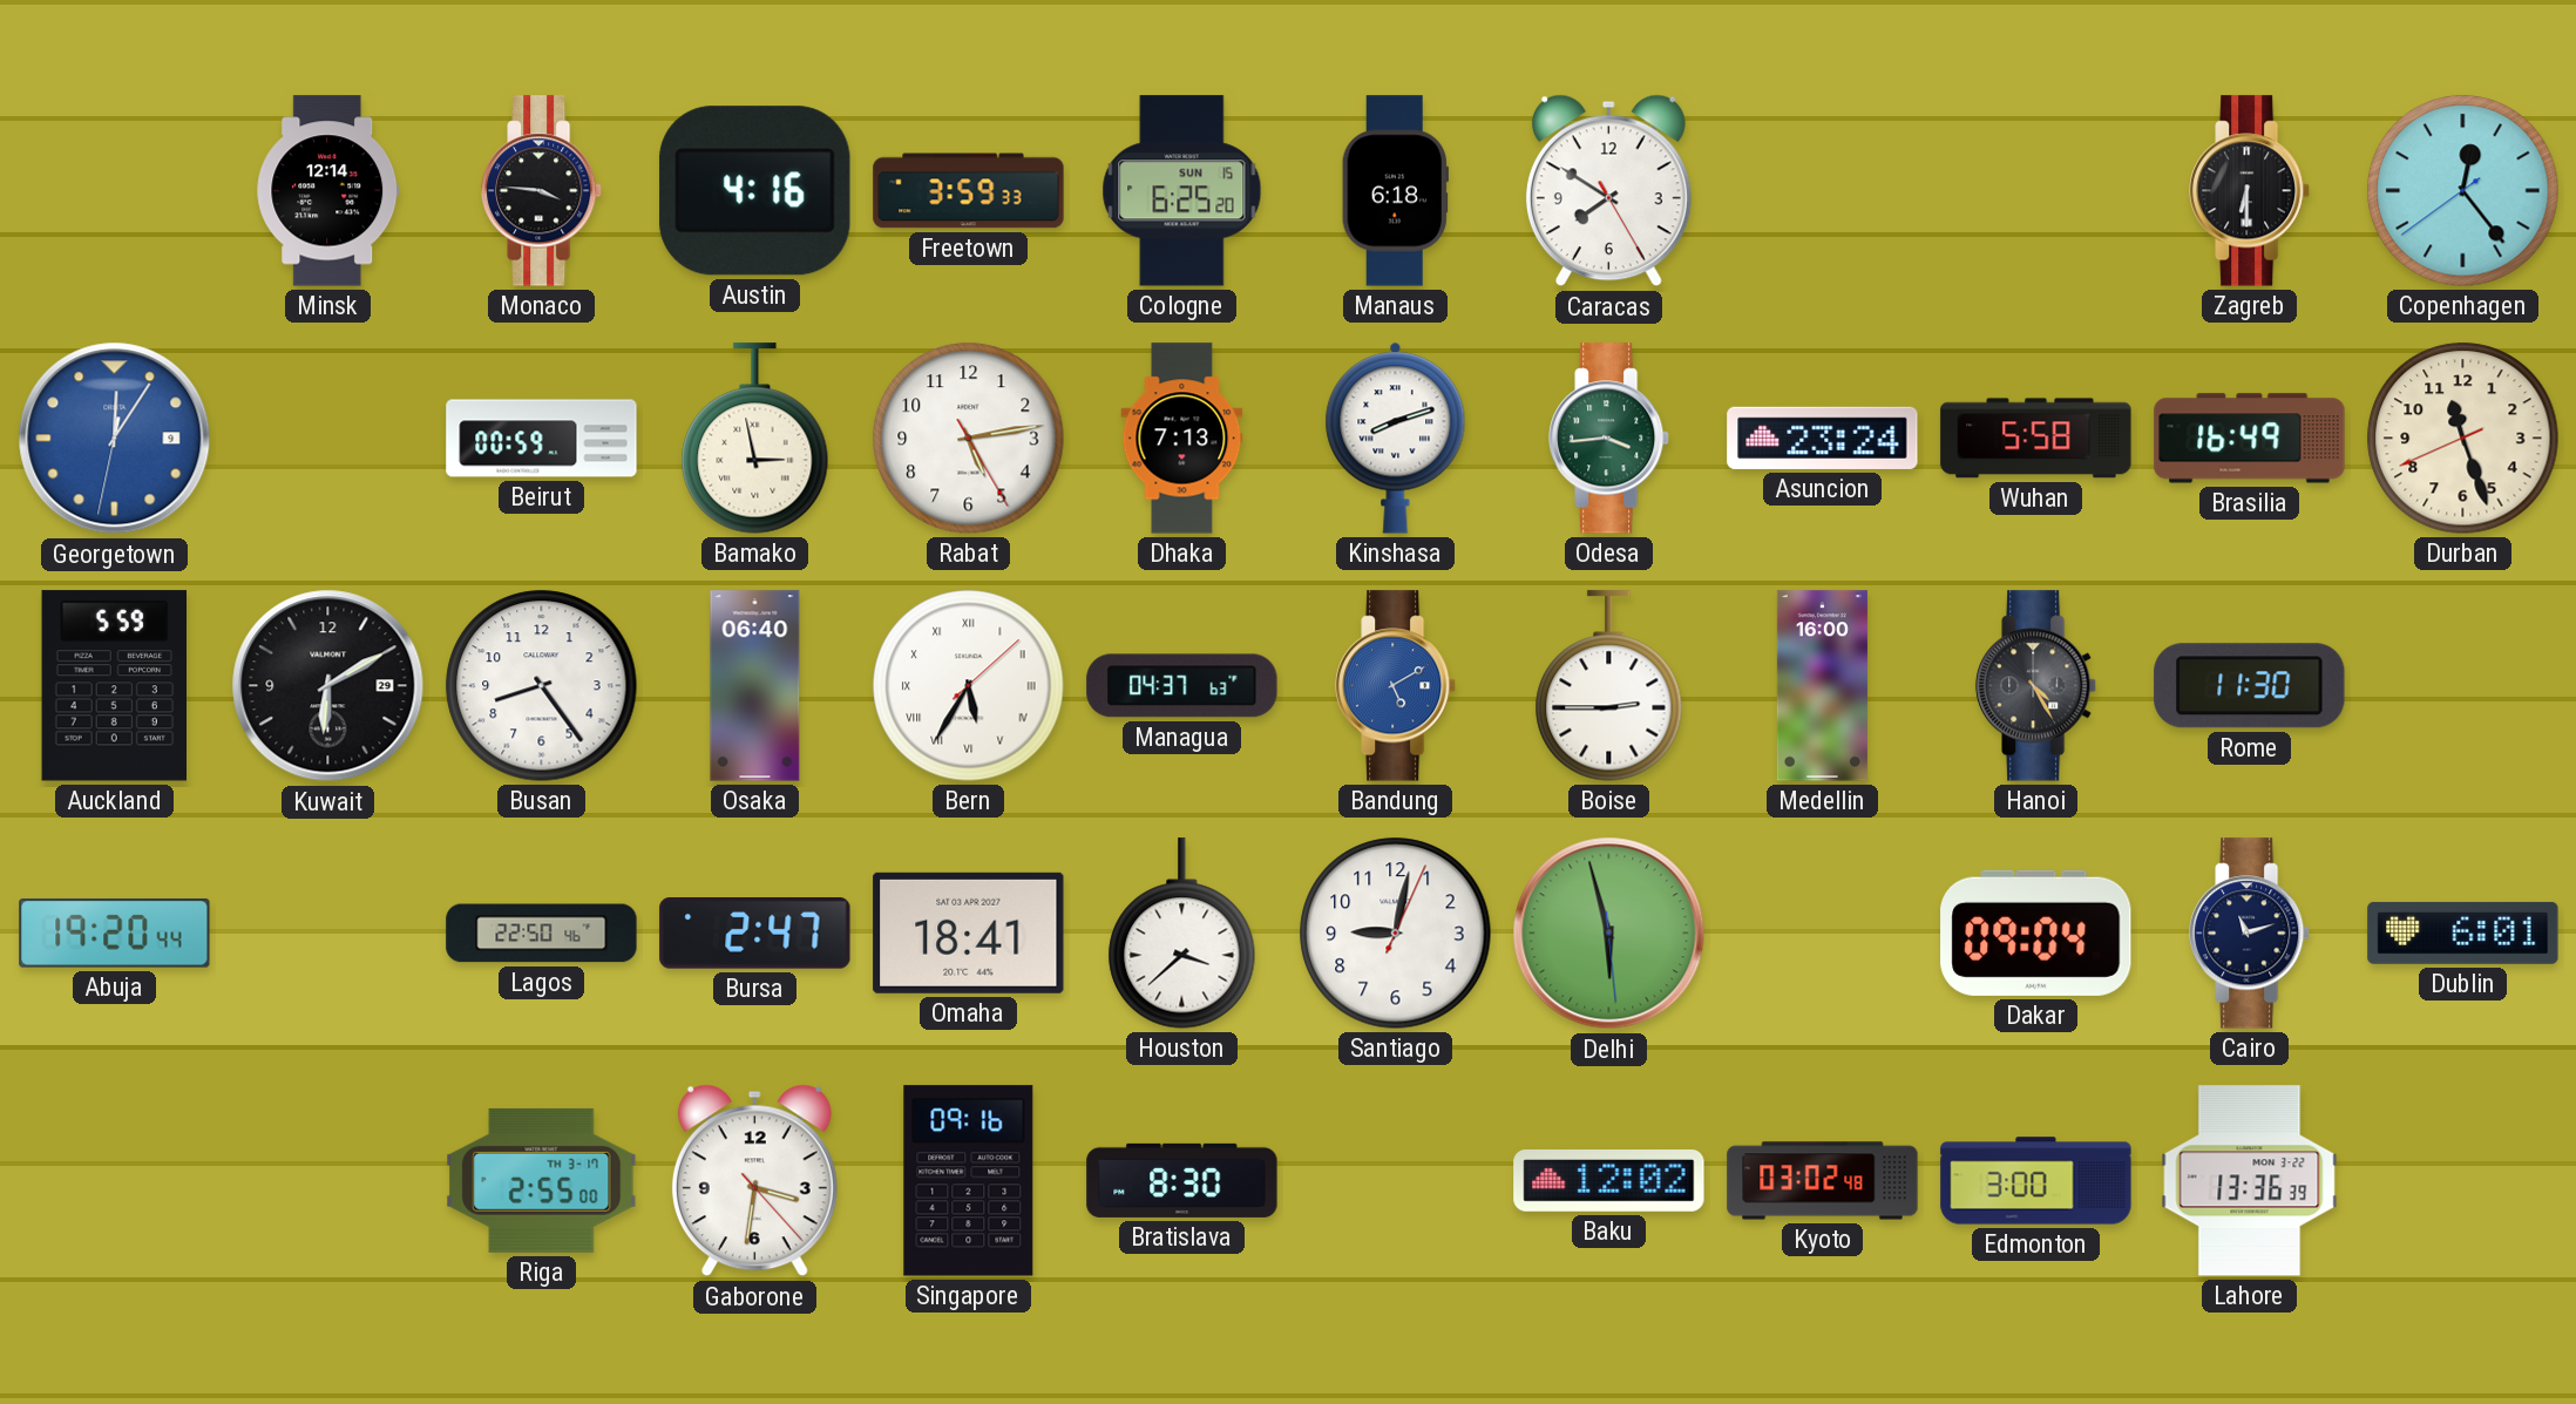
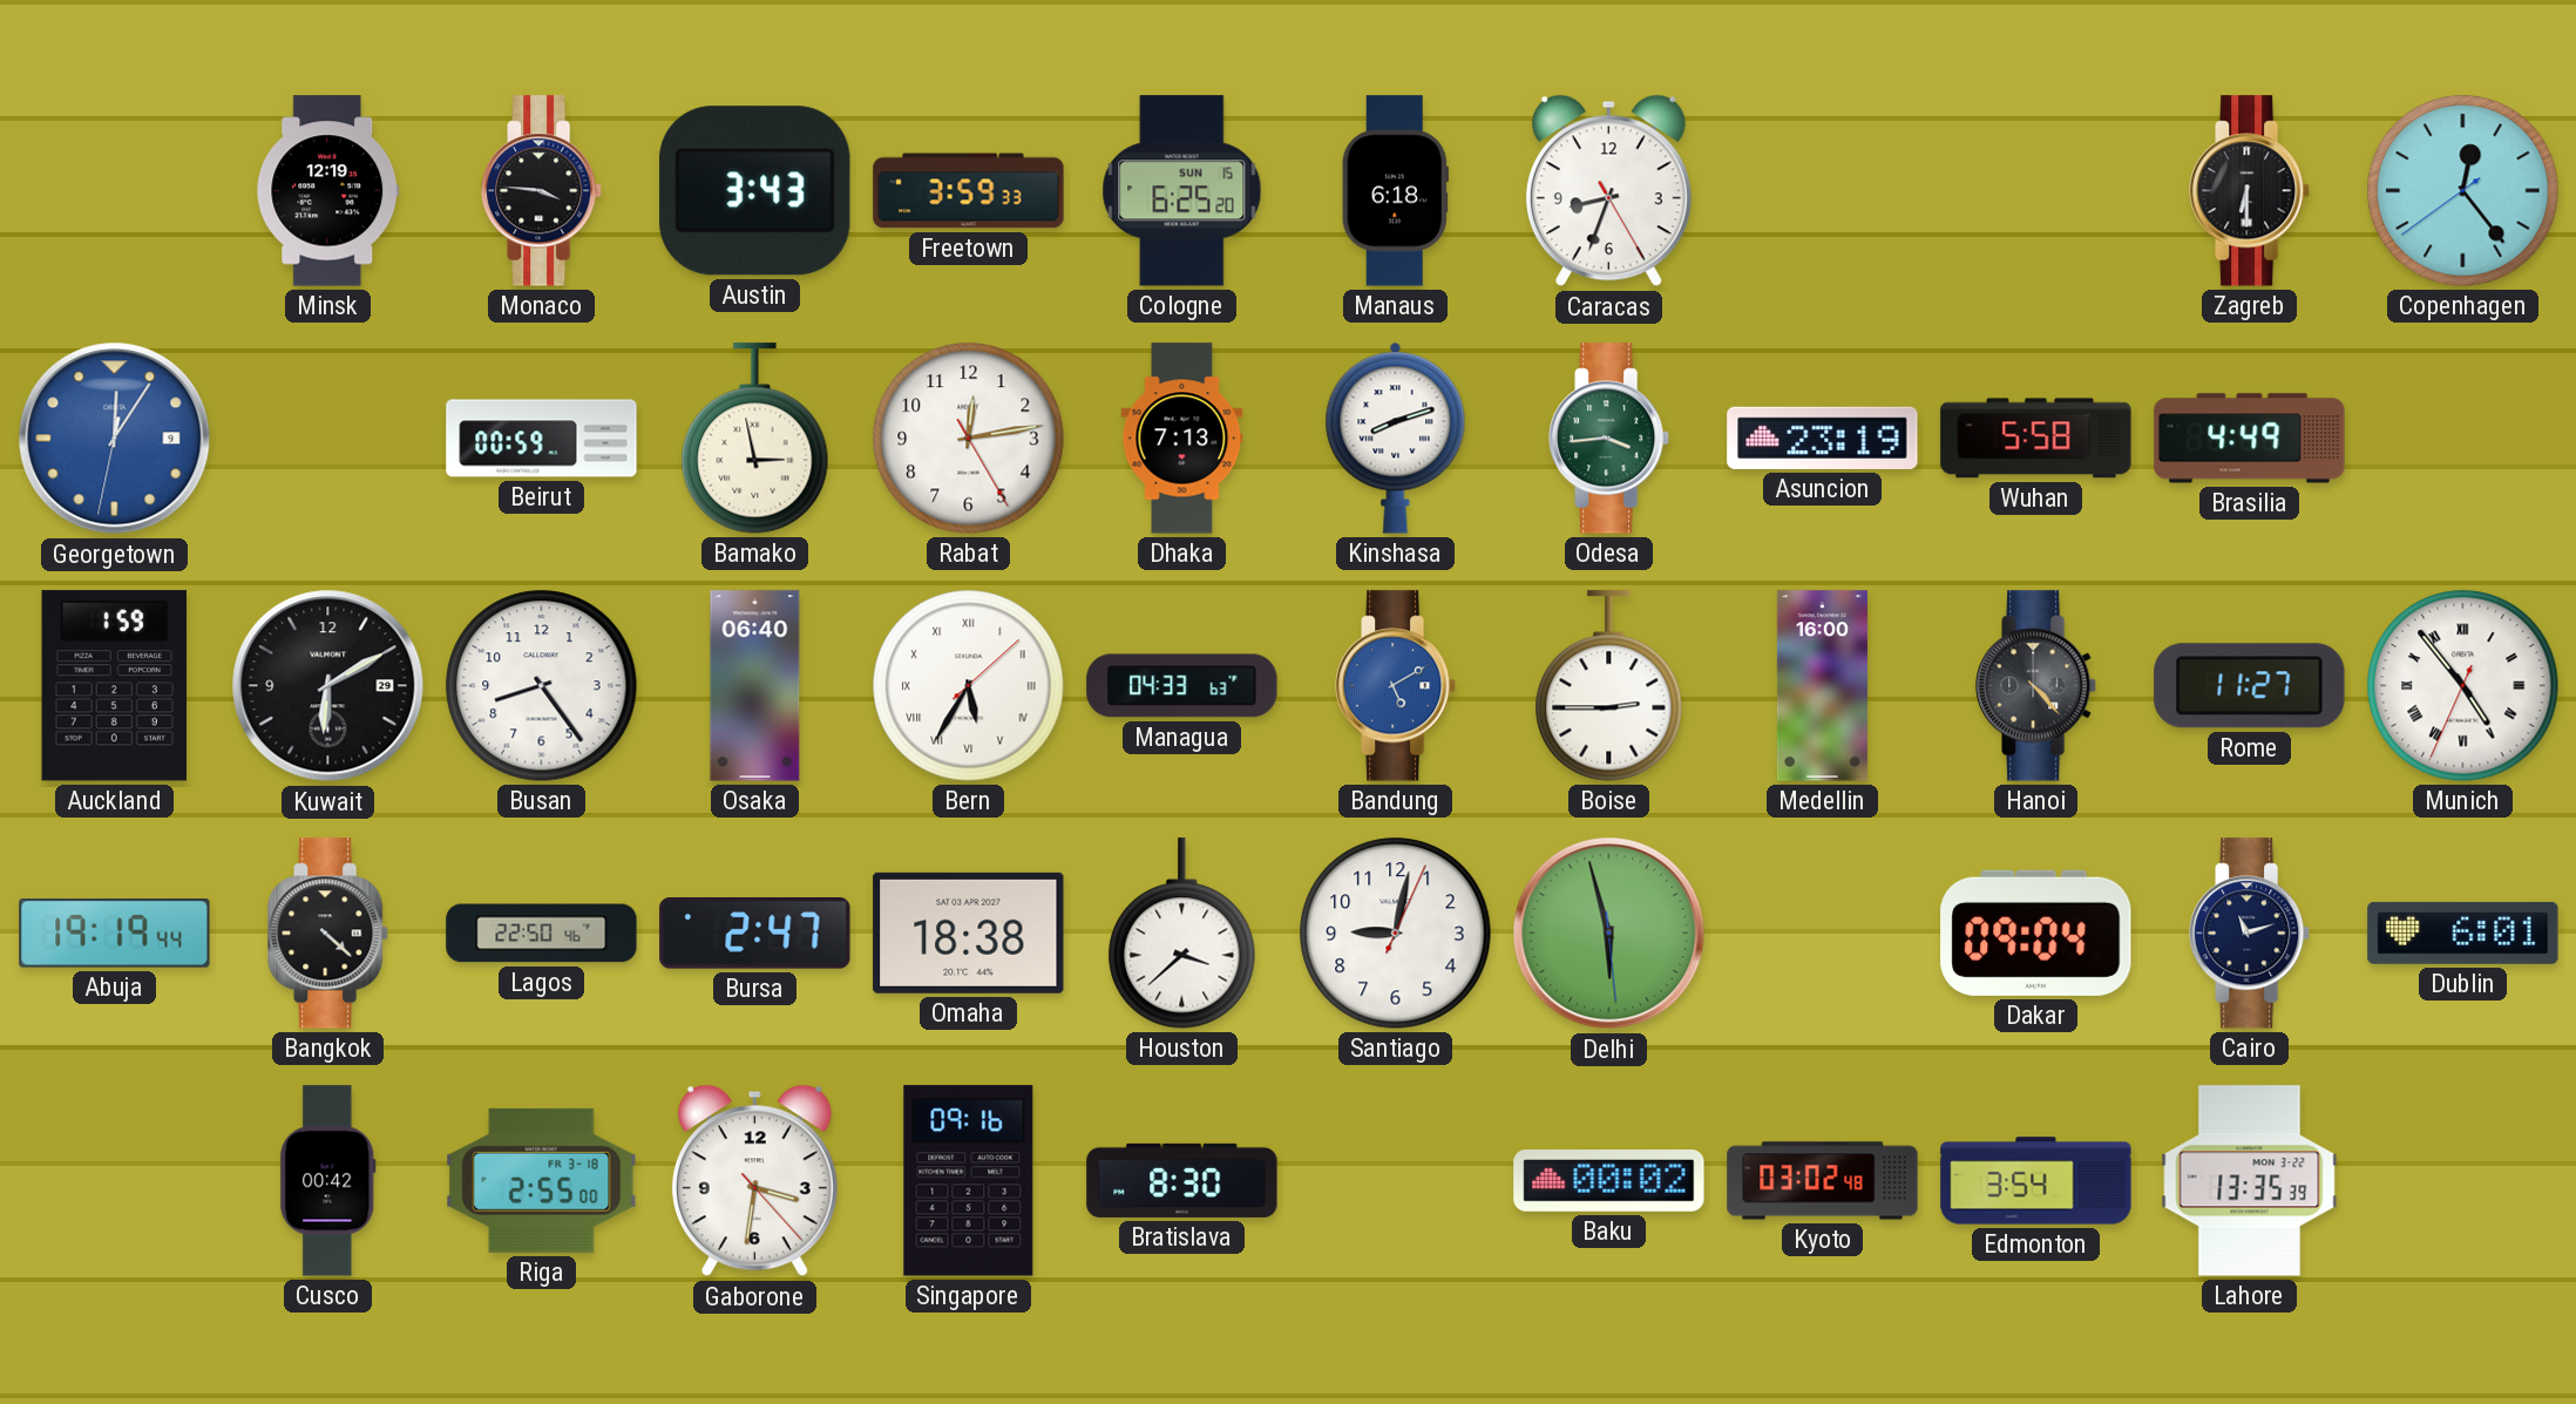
Minsk: 12:14 -> 12:19 (328, 191)
Austin: 4:16 -> 3:43 (755, 191)
Caracas: 7:50 -> 8:33 (1608, 191)
Rabat: 5:13 -> 12:13 (969, 439)
Asuncion: 23:24 -> 23:19 (1823, 438)
Brasilia: 16:49 -> 4:49 (2250, 439)
Durban: 11:26 -> none (2463, 439)
Auckland: 5:59 -> 1:59 (114, 686)
Managua: 04:37 -> 04:33 (1182, 686)
Hanoi: 4:25 -> 4:23 (2038, 686)
Rome: 11:30 -> 11:27 (2250, 686)
Munich: none -> 4:53 (2463, 686)
Abuja: 19:20 -> 19:19 (115, 934)
Bangkok: none -> 4:22 (330, 934)
Omaha: 18:41 -> 18:38 (969, 932)
Cusco: none -> 00:42 (328, 1181)
Riga date: TH 3-17 -> FR 3-18 (542, 1180)
Baku: 12:02 -> 00:02 (1609, 1181)
Edmonton: 3:00 -> 3:54 (2036, 1181)
Lahore: 13:36 -> 13:35 (2250, 1181)
